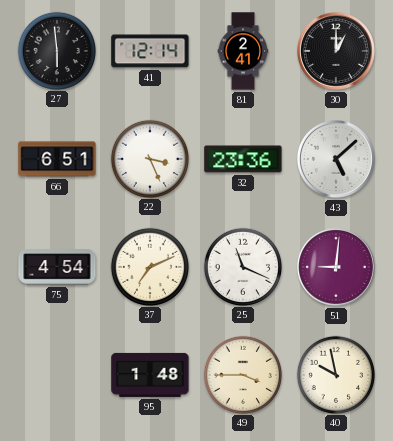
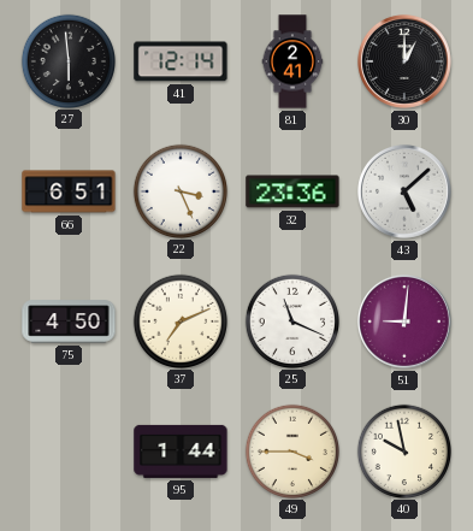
75: 4:54 -> 4:50 (69, 321)
95: 1:48 -> 1:44 (181, 452)
